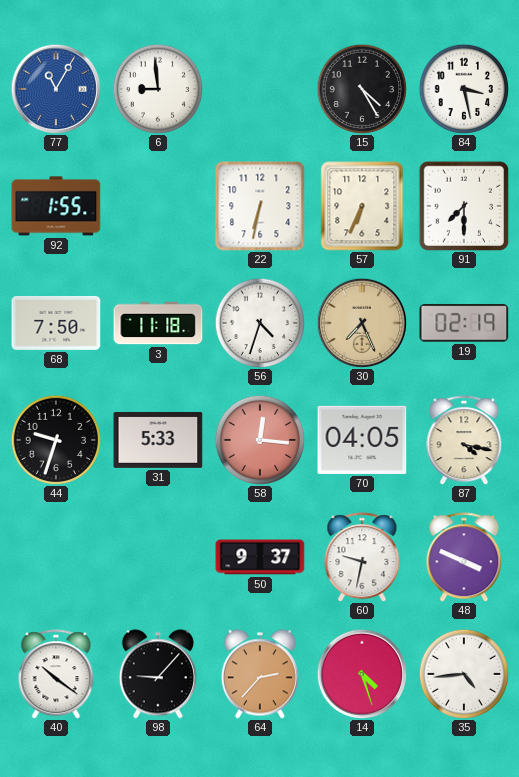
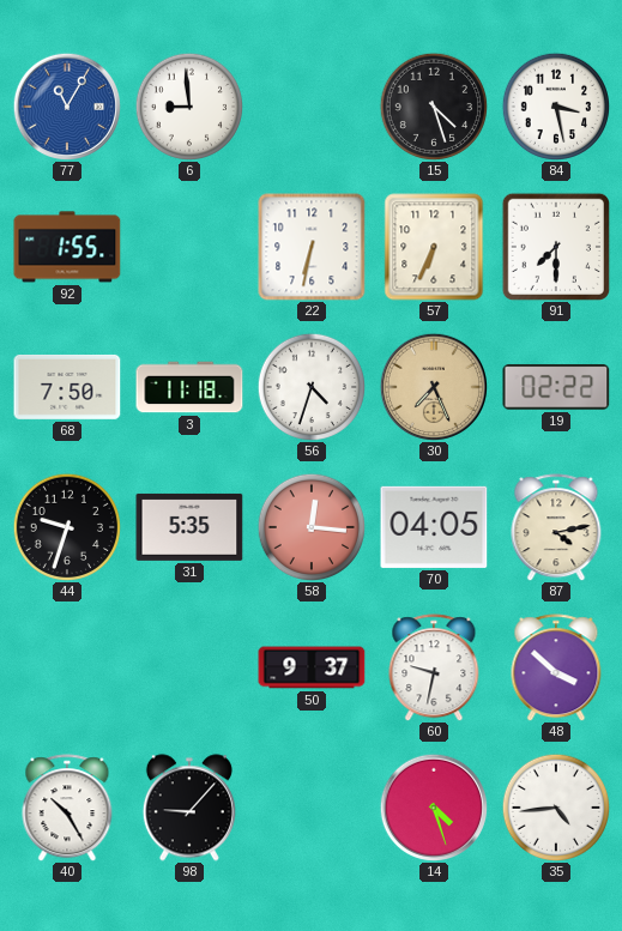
15: 4:25 -> 4:27 (434, 107)
19: 02:19 -> 02:22 (556, 387)
31: 5:33 -> 5:35 (189, 527)
87: 4:17 -> 4:13 (556, 527)
48: 3:49 -> 3:52 (556, 667)
40: 10:21 -> 10:25 (67, 808)
64: 2:37 -> none (260, 674)
